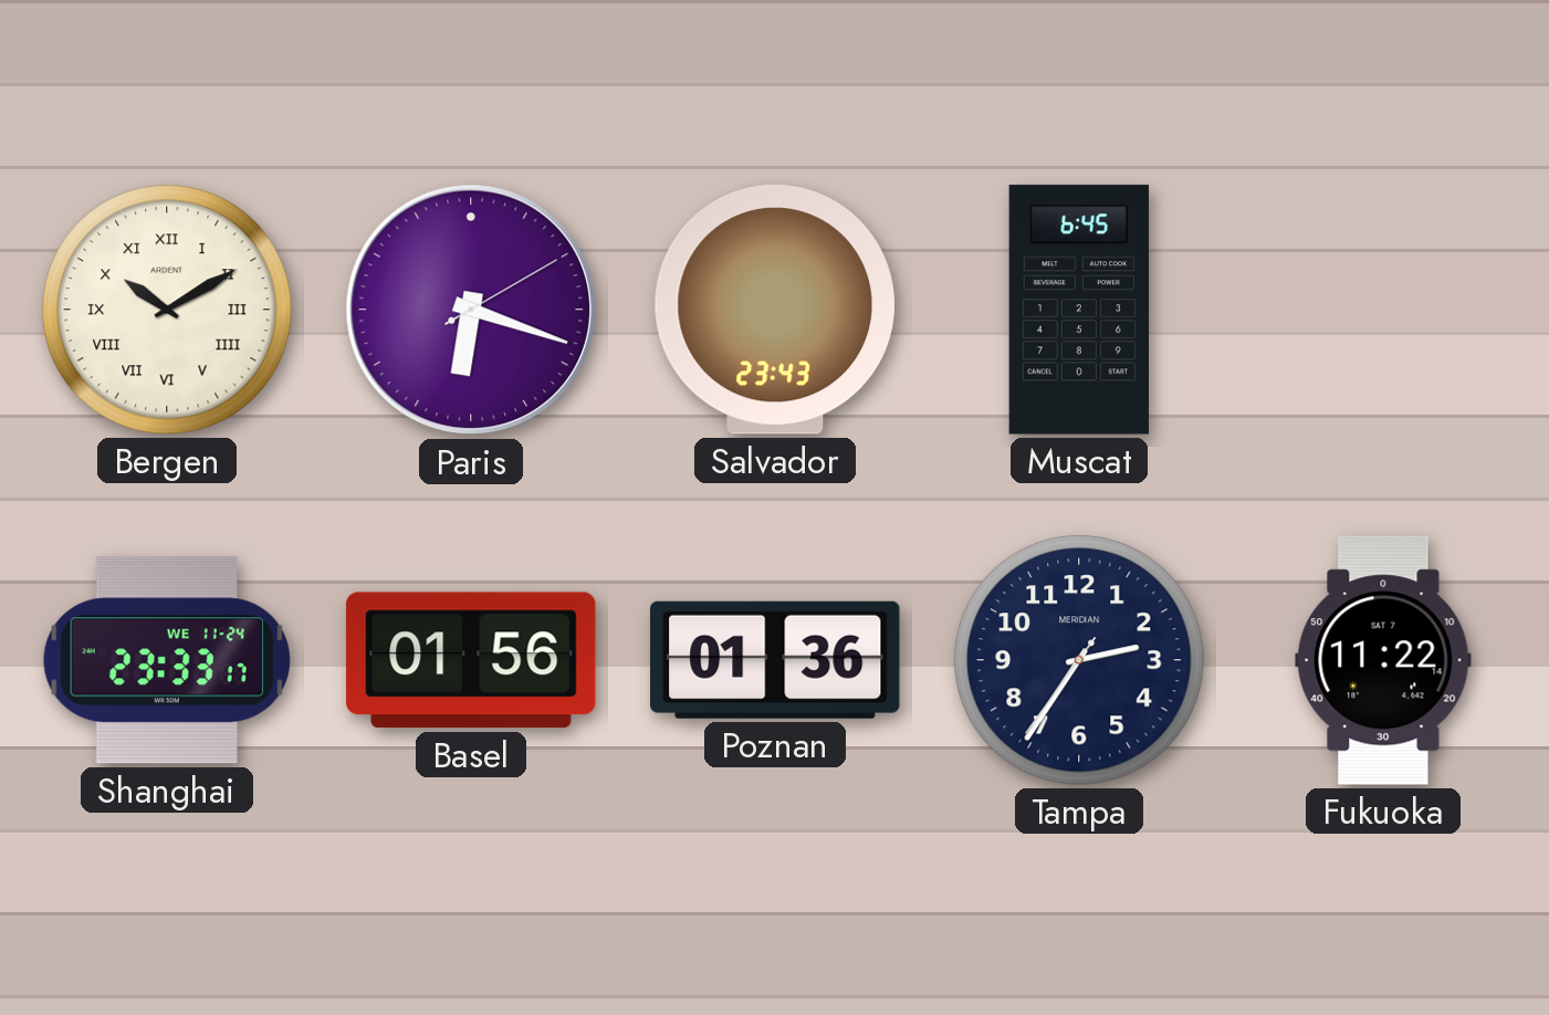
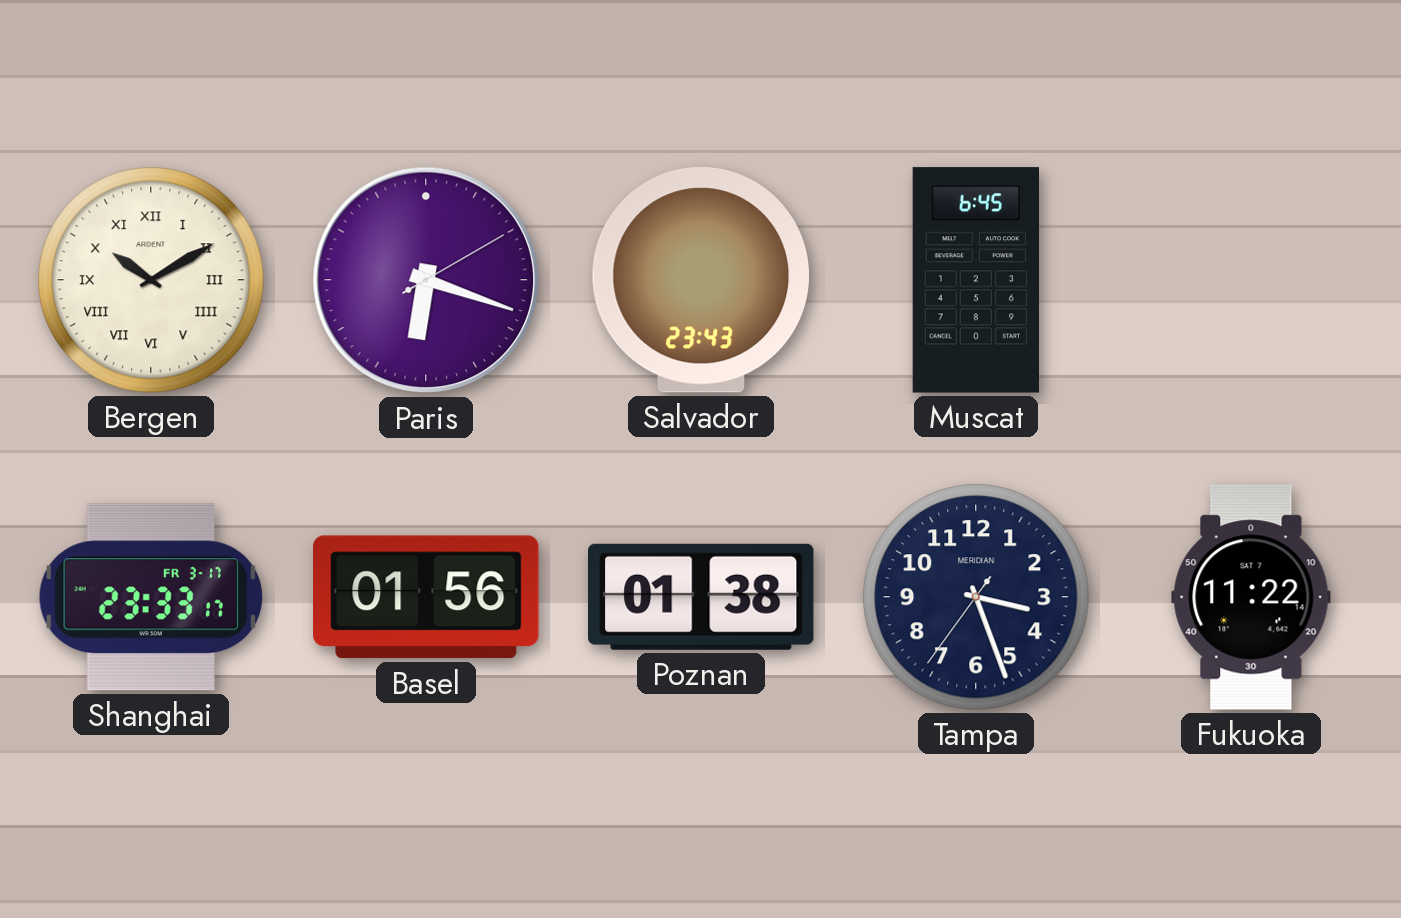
Shanghai date: WE 11-24 -> FR 3-17 (151, 597)
Poznan: 01:36 -> 01:38 (701, 597)
Tampa: 2:35 -> 3:26 (976, 597)
